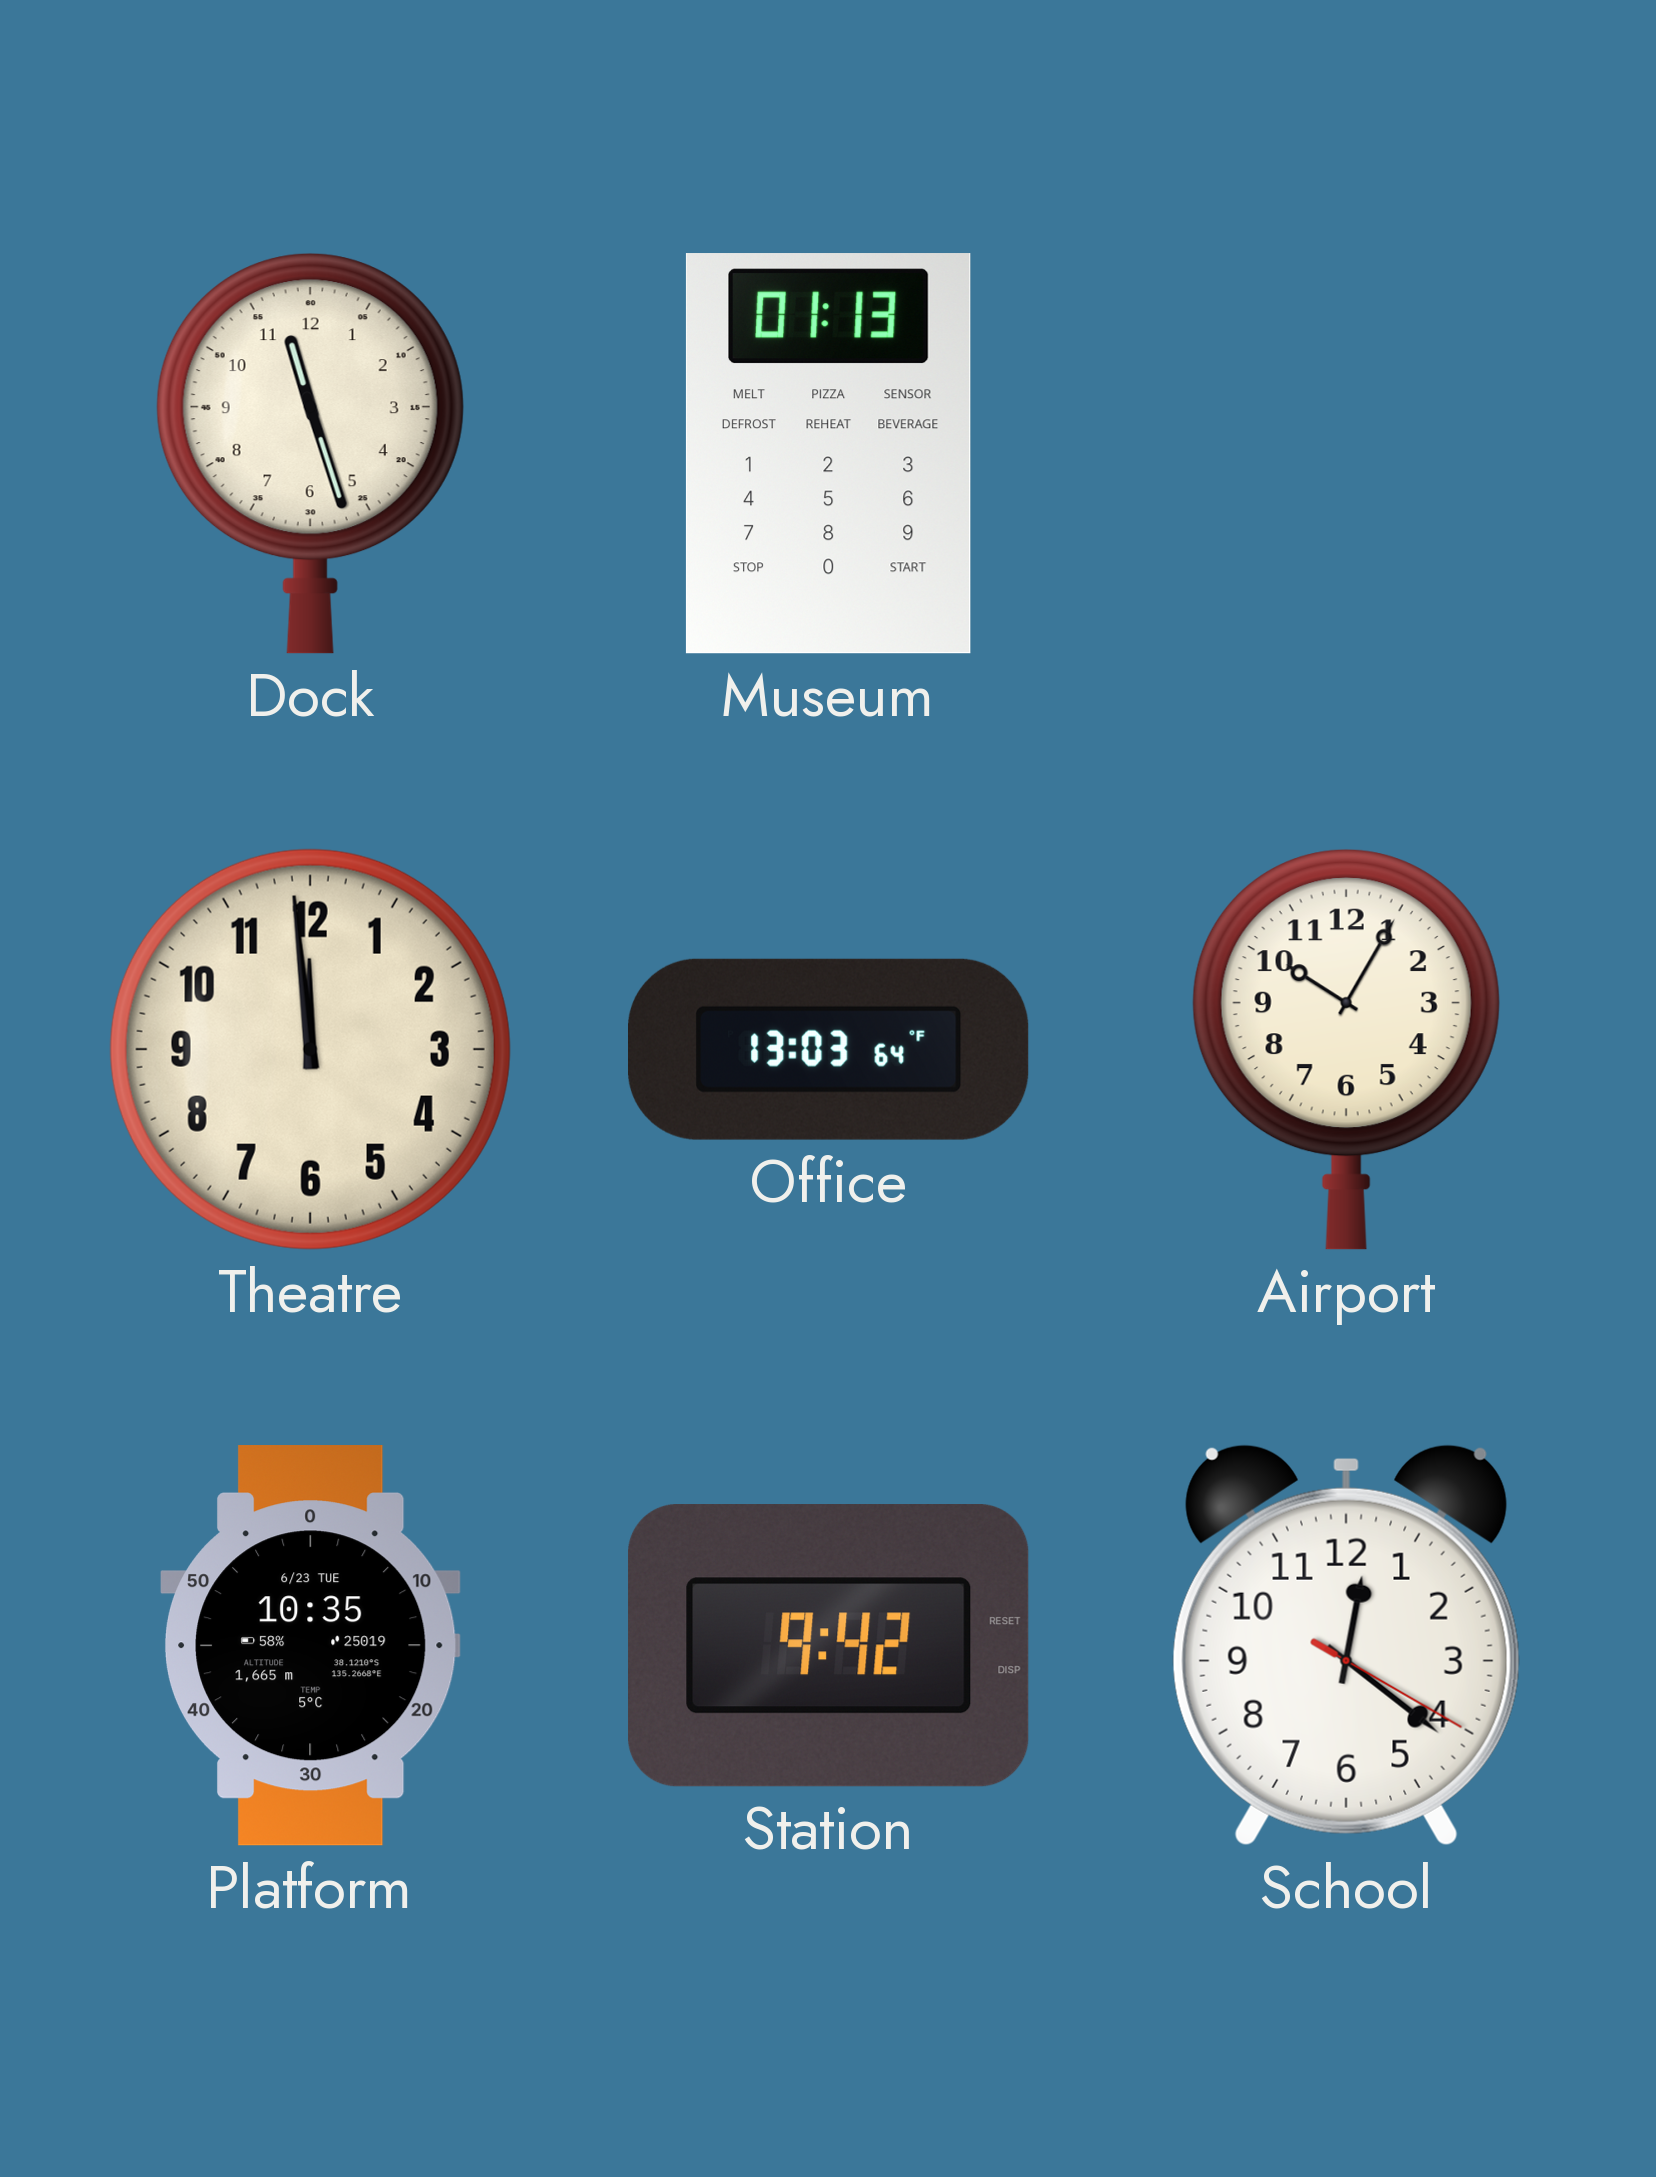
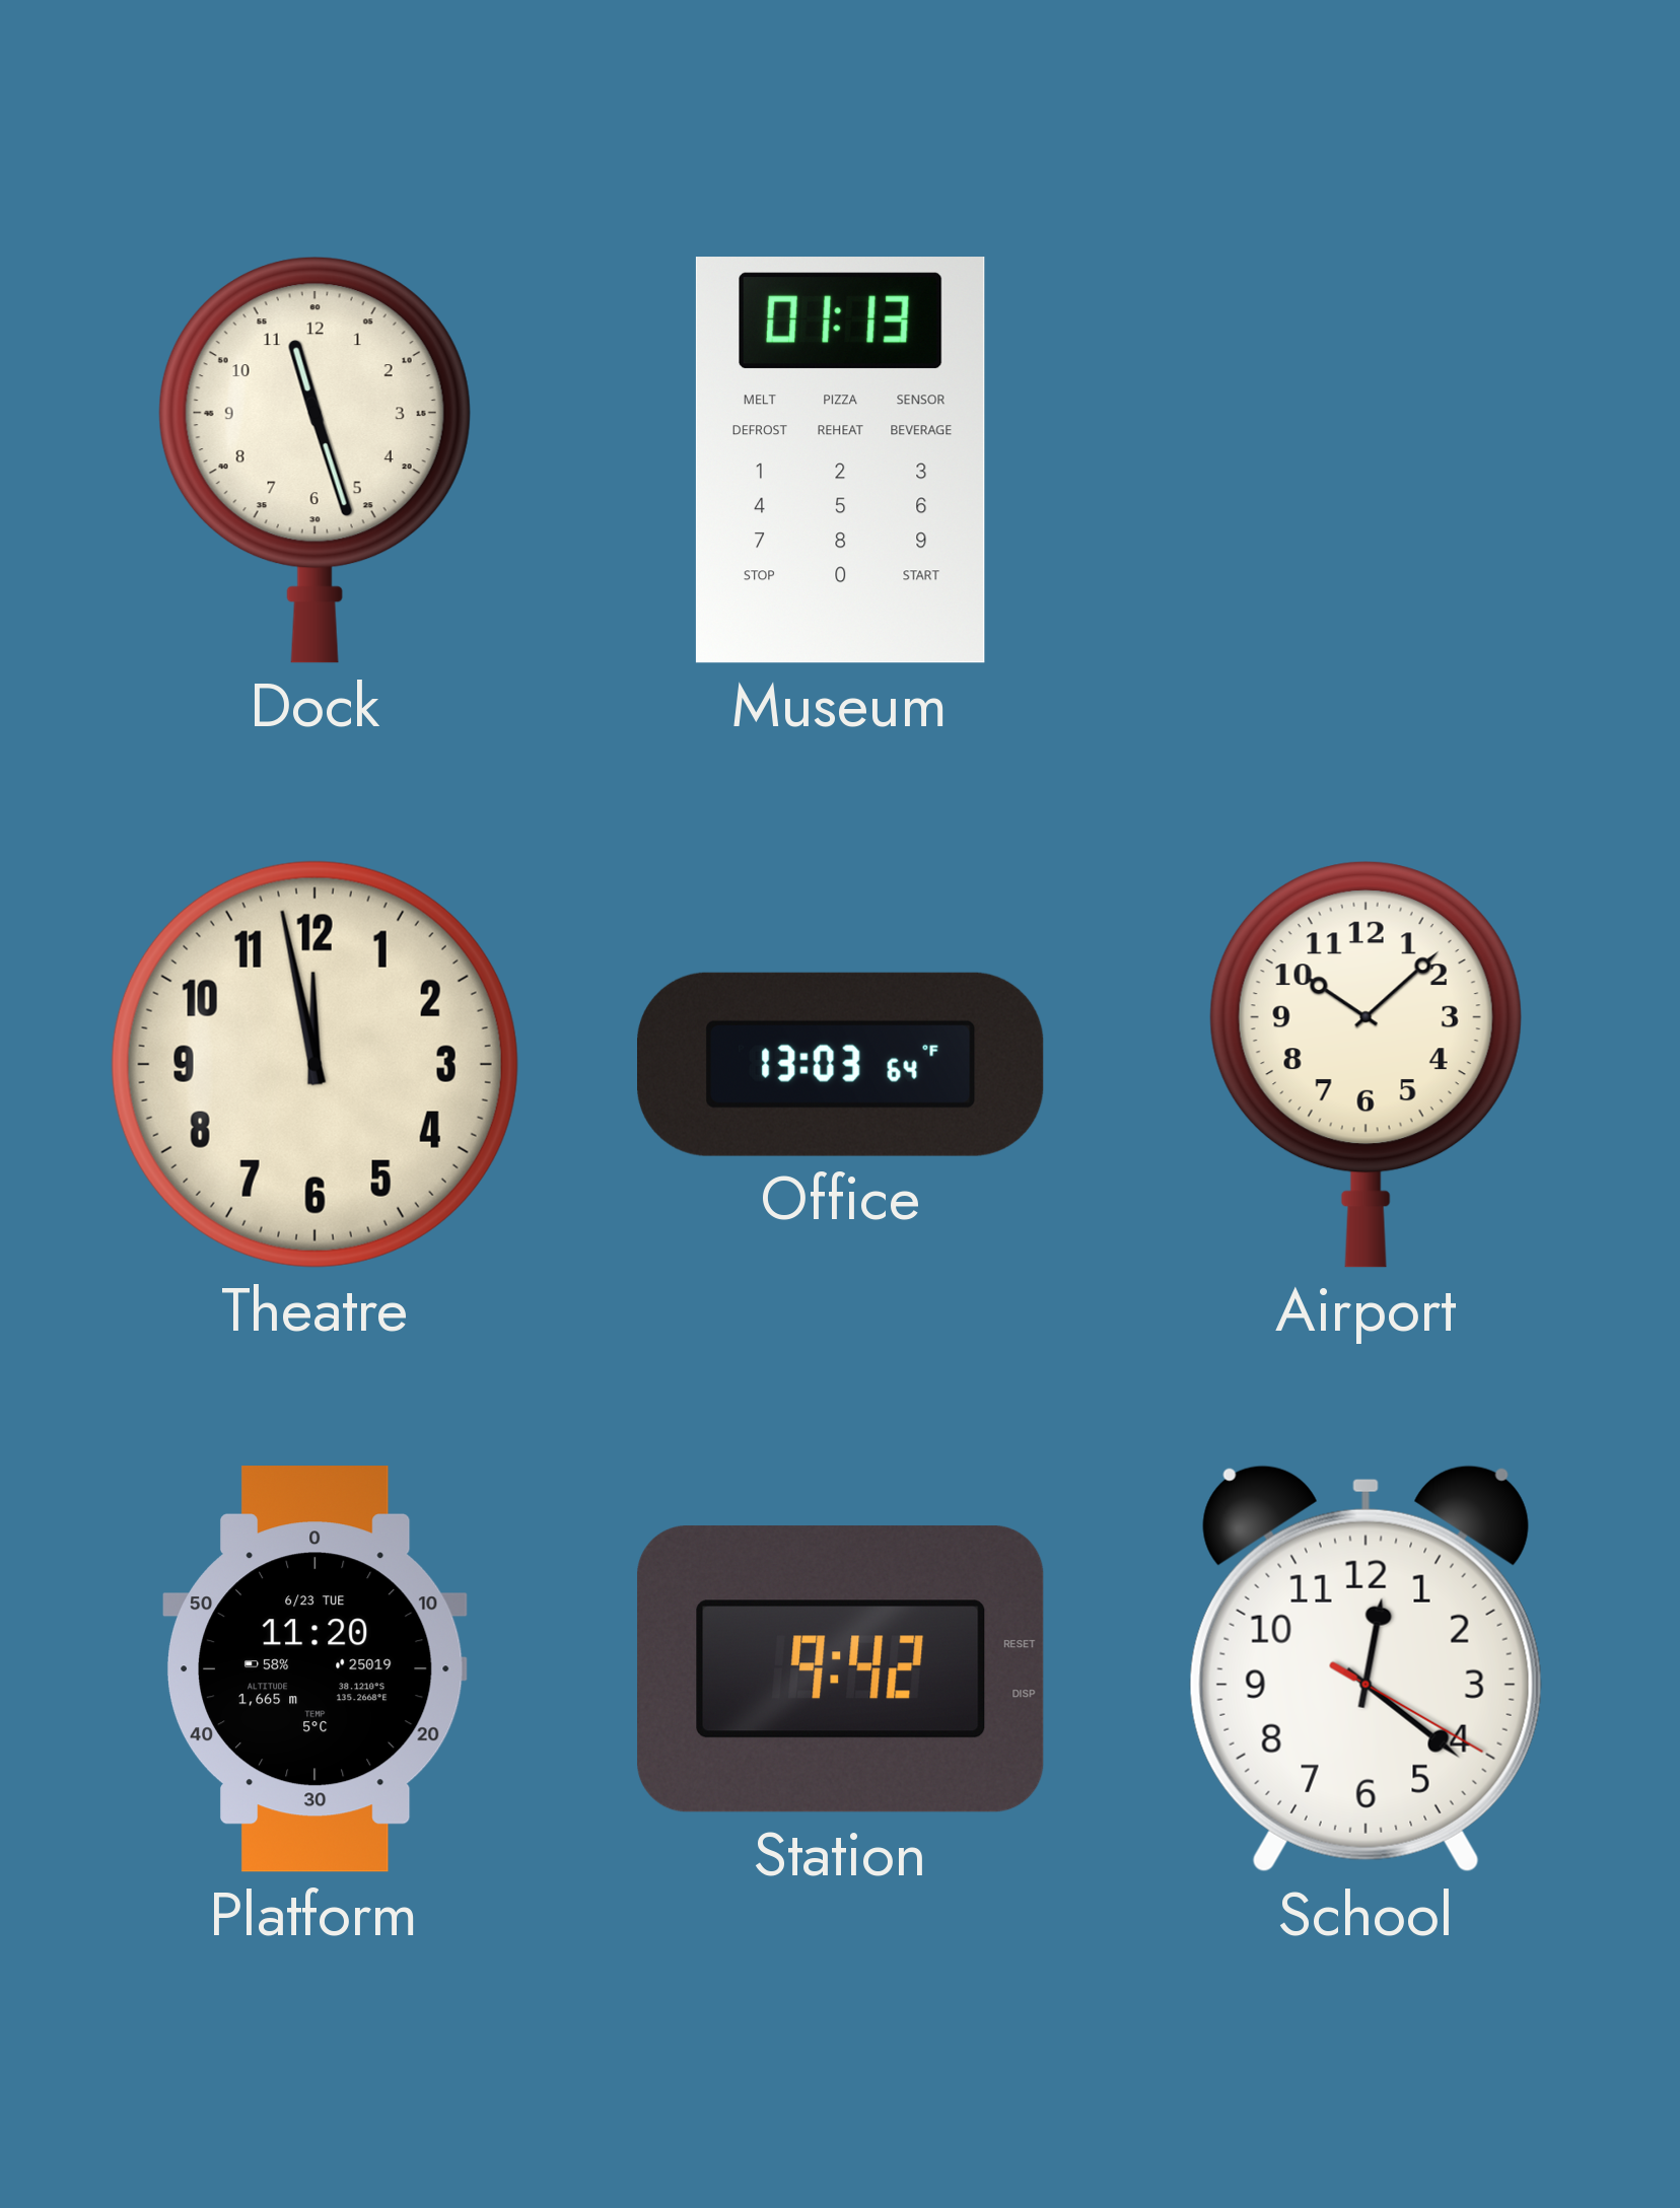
Theatre: 11:59 -> 11:58 (314, 1064)
Airport: 10:05 -> 10:08 (1366, 1064)
Platform: 10:35 -> 11:20 (316, 1669)
